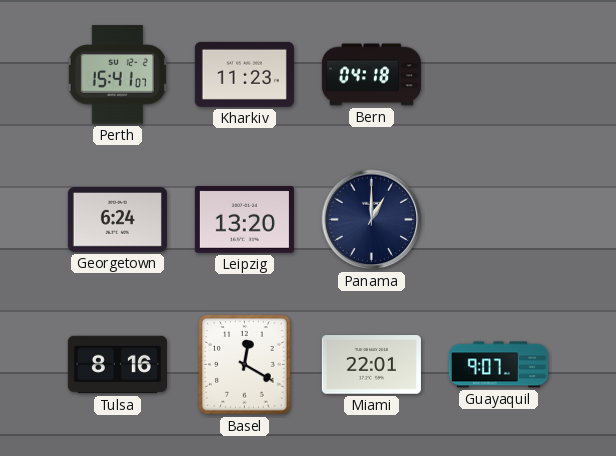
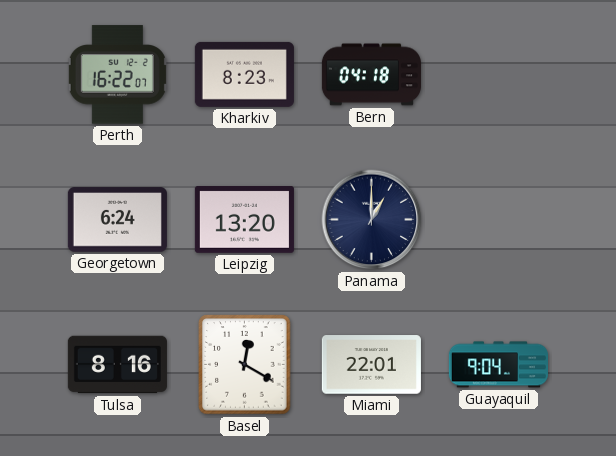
Perth: 15:41 -> 16:22 (117, 75)
Kharkiv: 11:23 -> 8:23 (244, 74)
Guayaquil: 9:07 -> 9:04 (498, 365)
